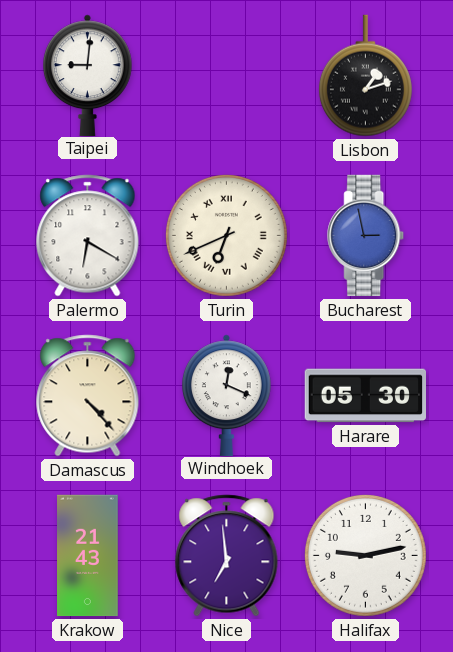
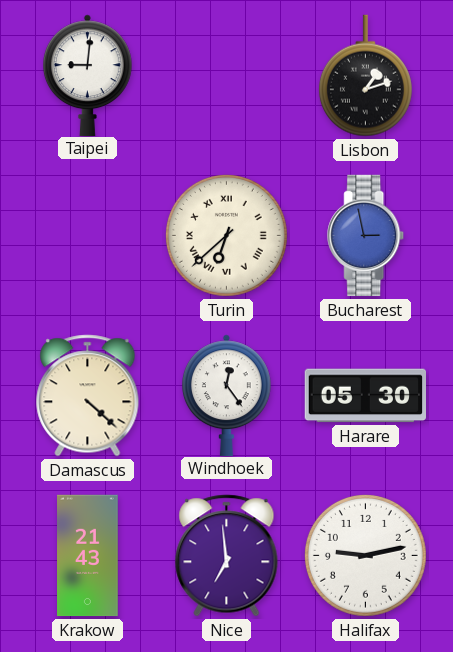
Palermo: 6:20 -> none (88, 236)
Turin: 6:41 -> 6:38 (226, 235)
Damascus: 4:23 -> 4:22 (88, 396)
Windhoek: 12:19 -> 12:24 (227, 395)
